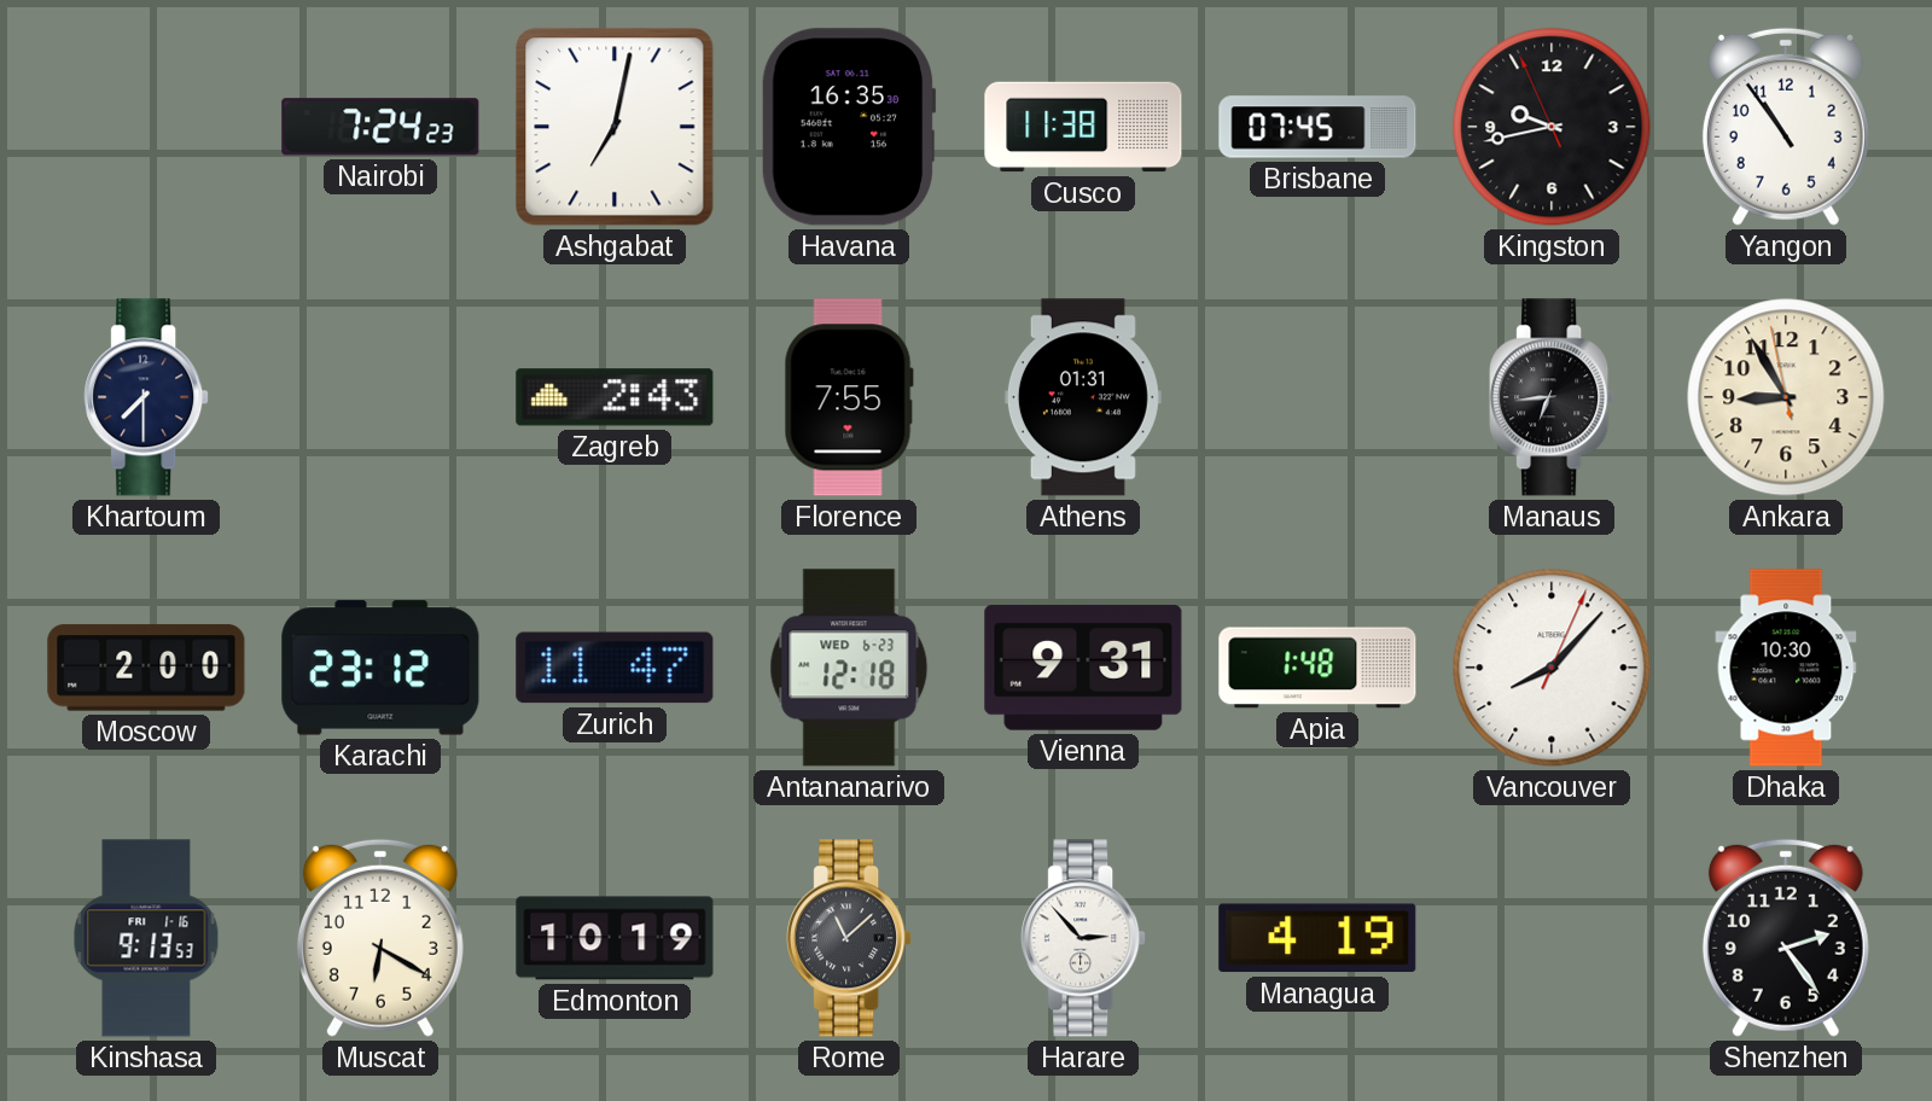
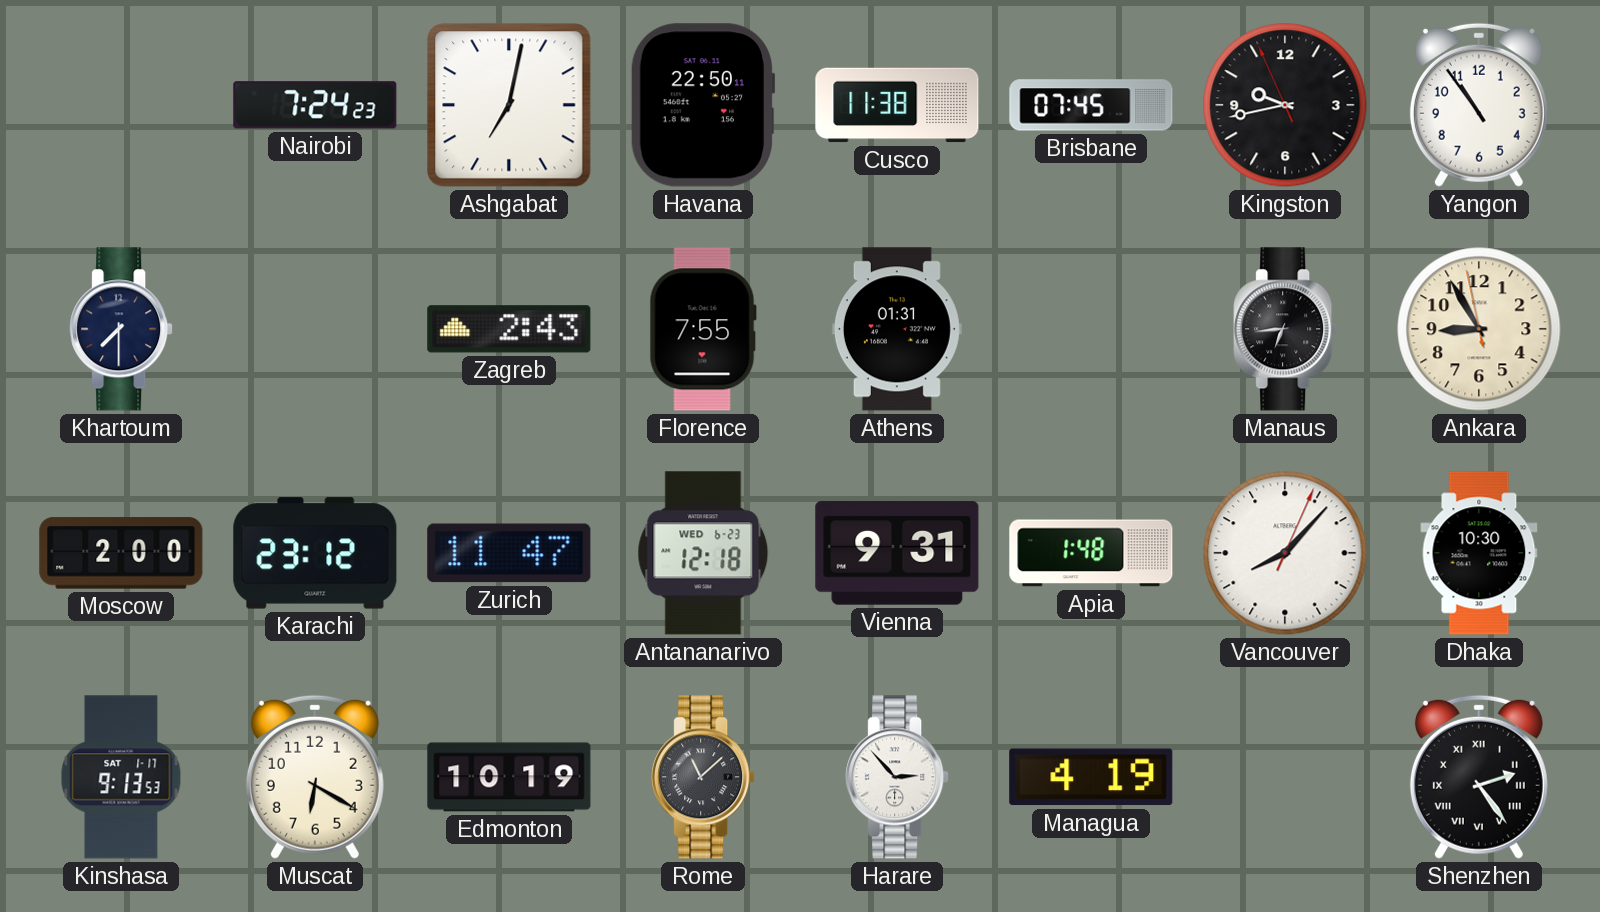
Havana: 16:35 -> 22:50 (703, 105)
Kinshasa date: FRI 1-16 -> SAT 1-17 (121, 777)
Shenzhen numerals: Arabic -> Roman (1479, 777)
